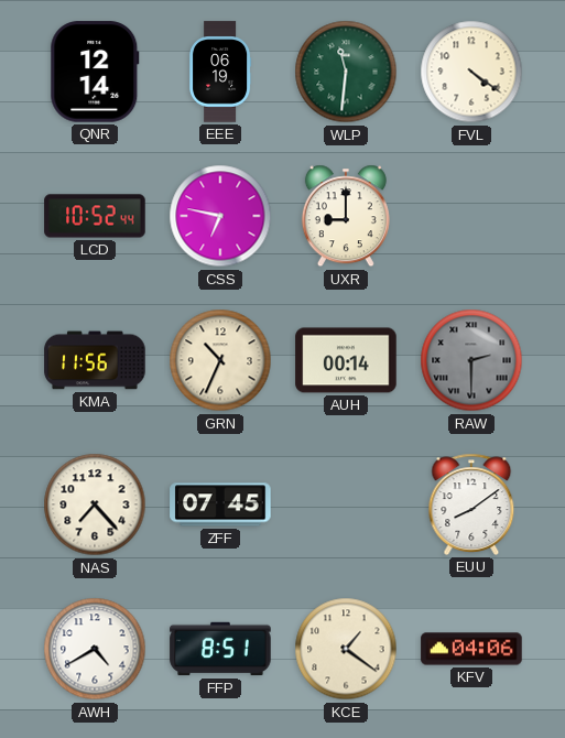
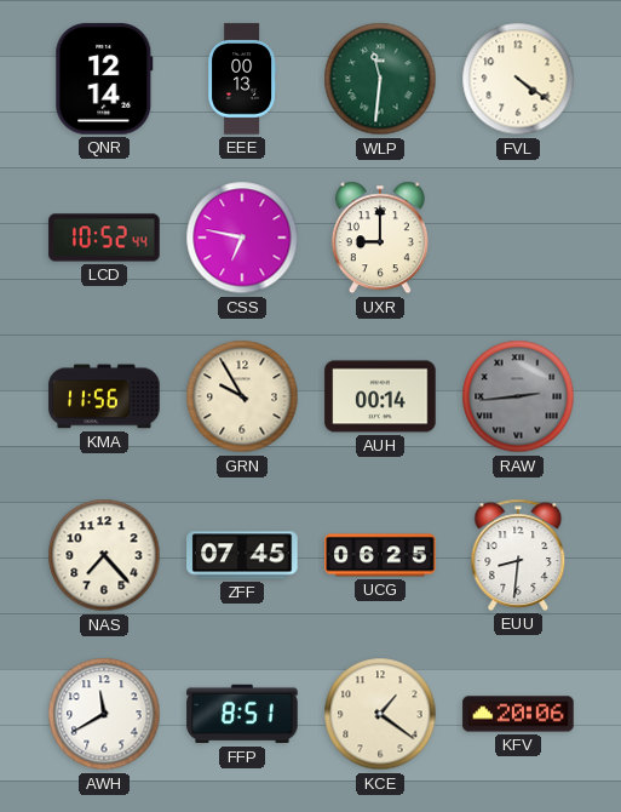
EEE: 06:19 -> 00:13 (242, 79)
GRN: 10:34 -> 9:55 (242, 396)
RAW: 2:30 -> 2:44 (518, 396)
UCG: none -> 06:25 (380, 555)
EUU: 8:09 -> 8:31 (518, 555)
AWH: 4:40 -> 11:40 (104, 714)
KFV: 04:06 -> 20:06 (518, 714)
